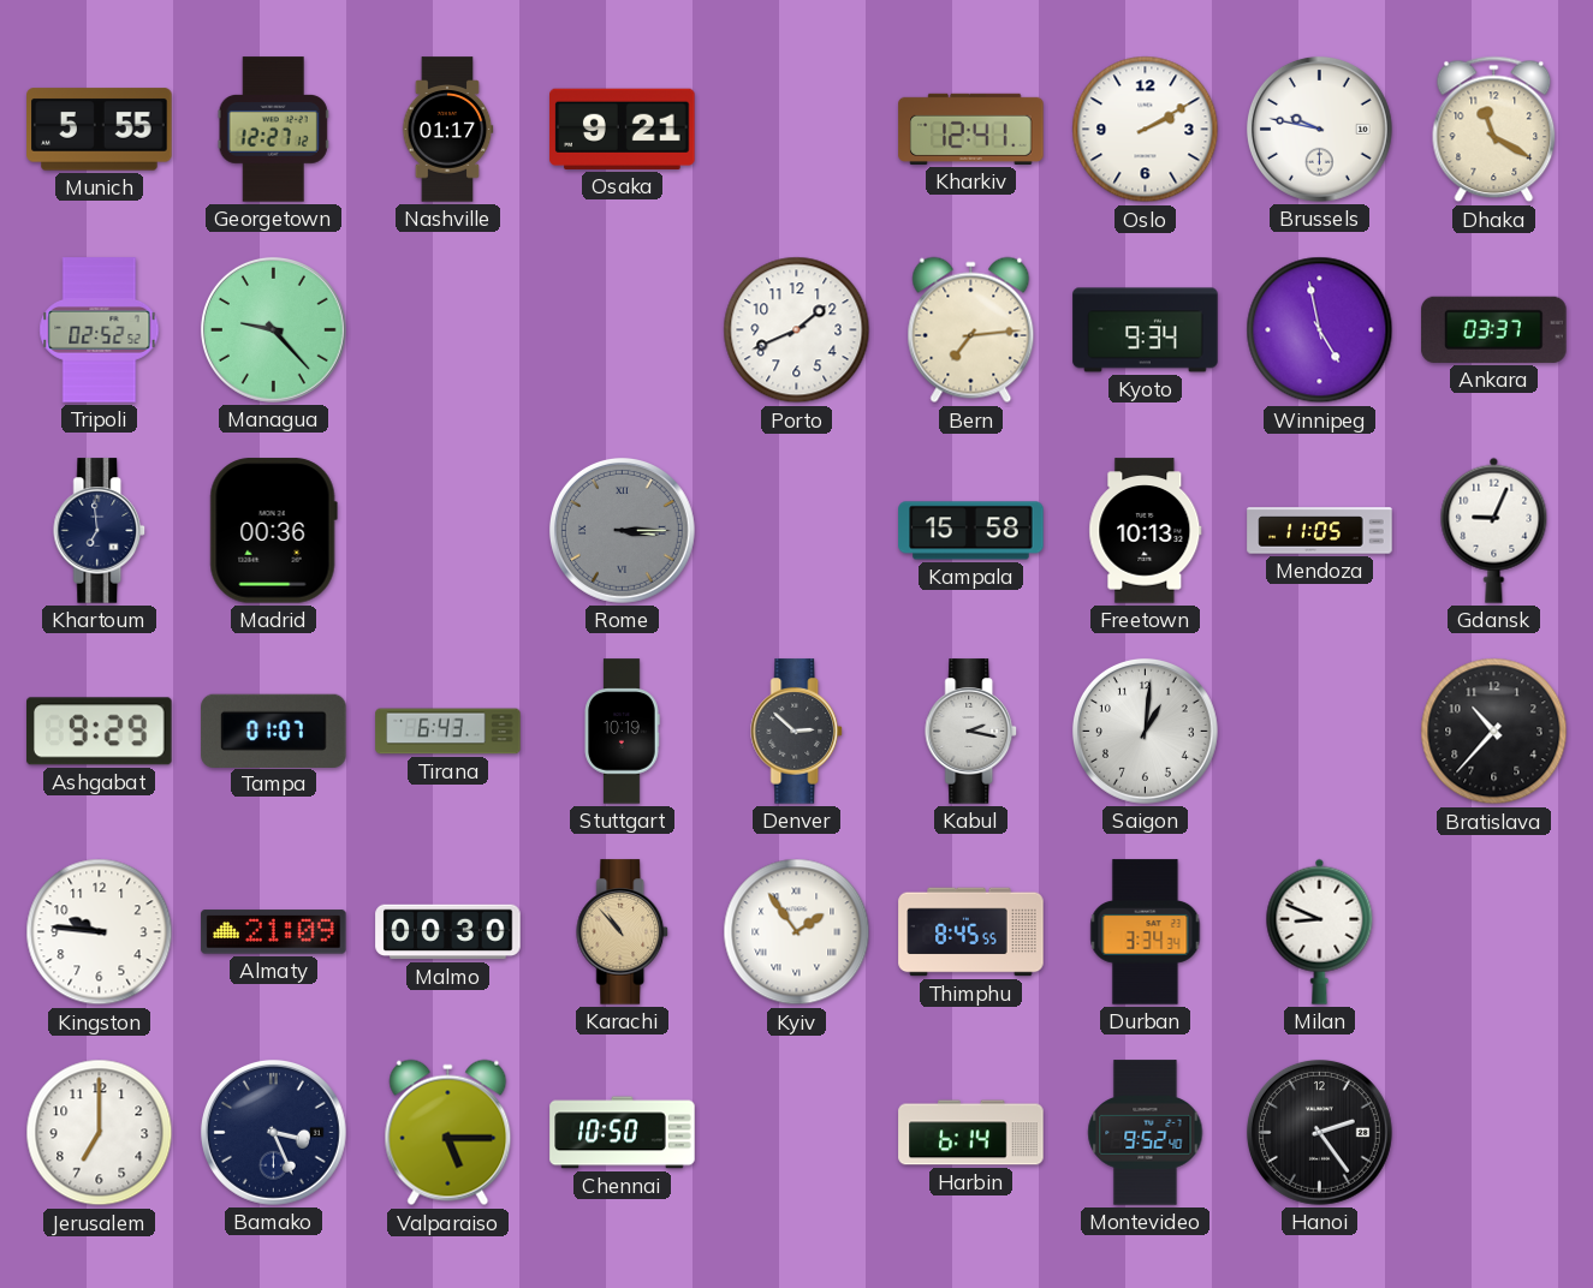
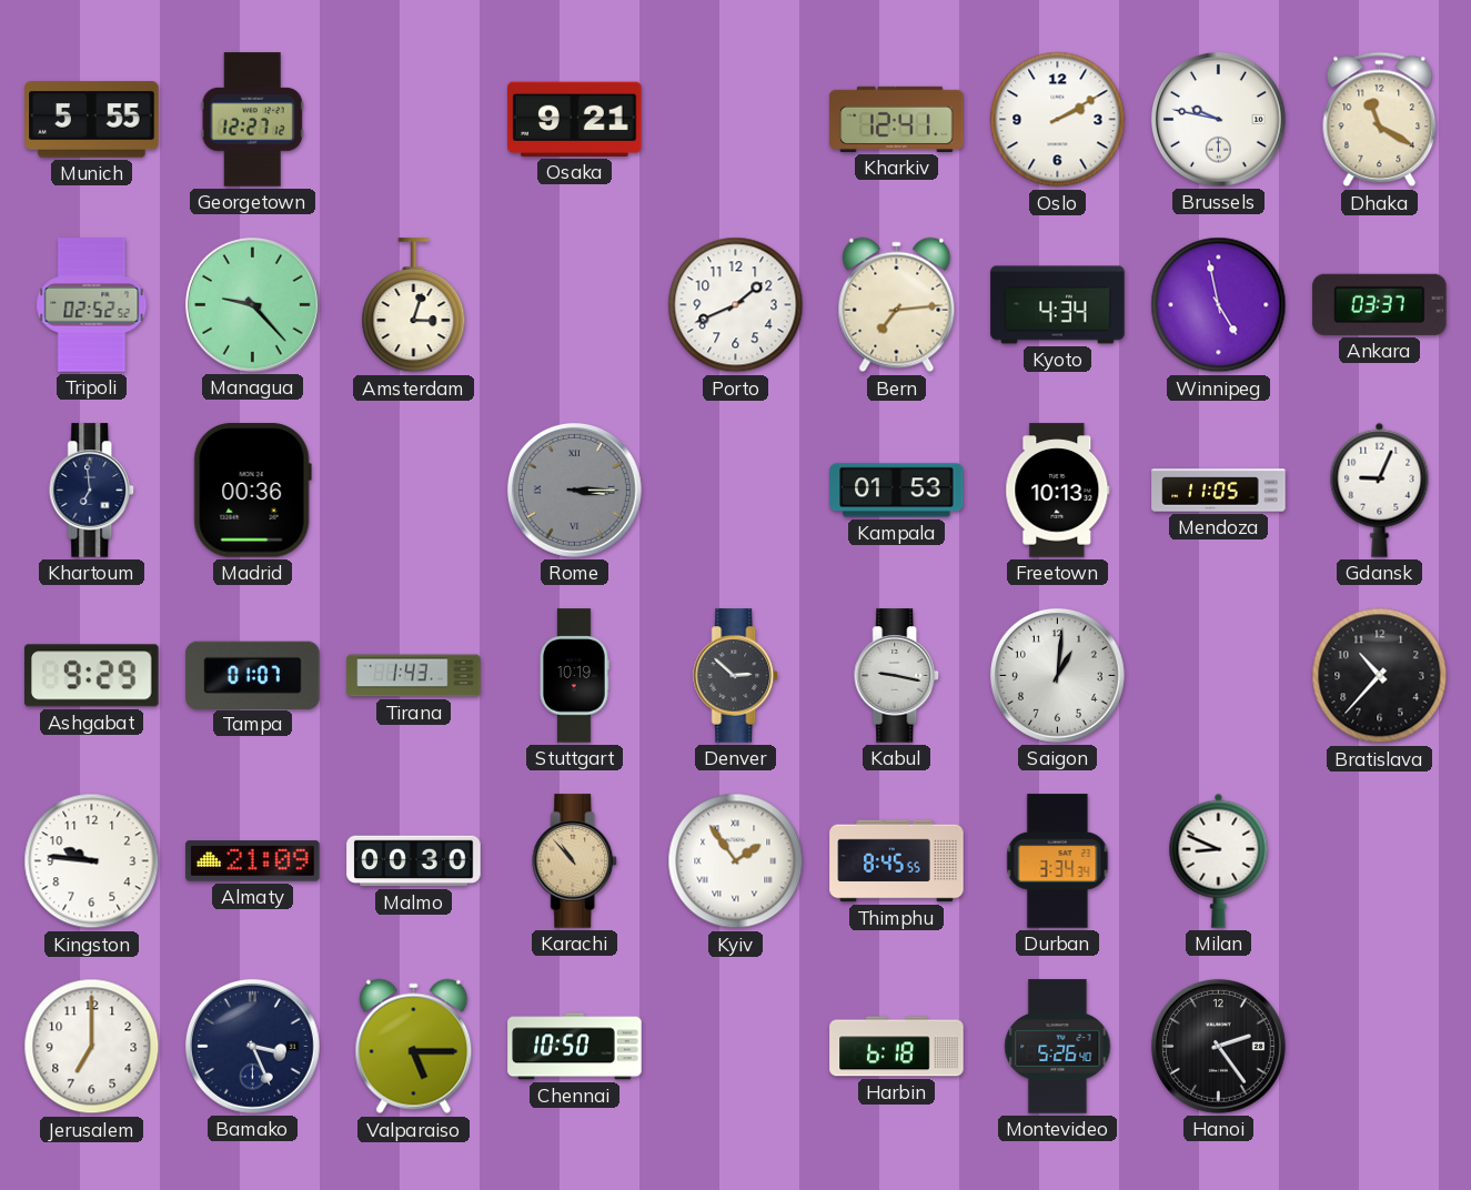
Nashville: 01:17 -> none (447, 130)
Amsterdam: none -> 3:03 (414, 305)
Kyoto: 9:34 -> 4:34 (1058, 305)
Kampala: 15:58 -> 01:53 (897, 491)
Tirana: 6:43 -> 1:43 (414, 676)
Kabul: 2:17 -> 9:17 (897, 676)
Harbin: 6:14 -> 6:18 (897, 1047)
Montevideo: 9:52 -> 5:26 (1058, 1047)
